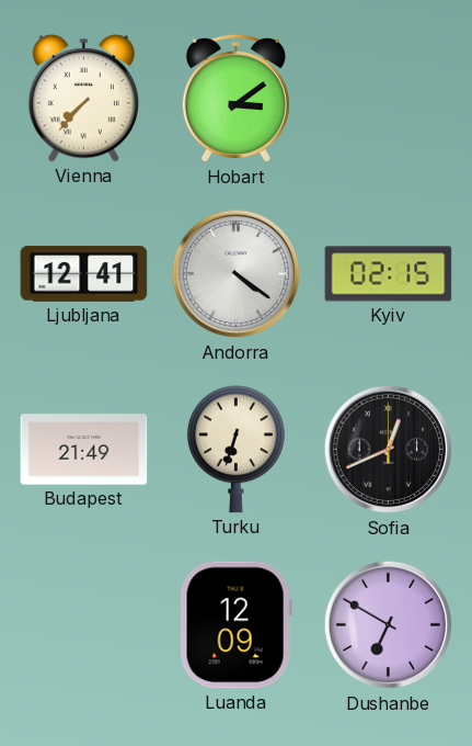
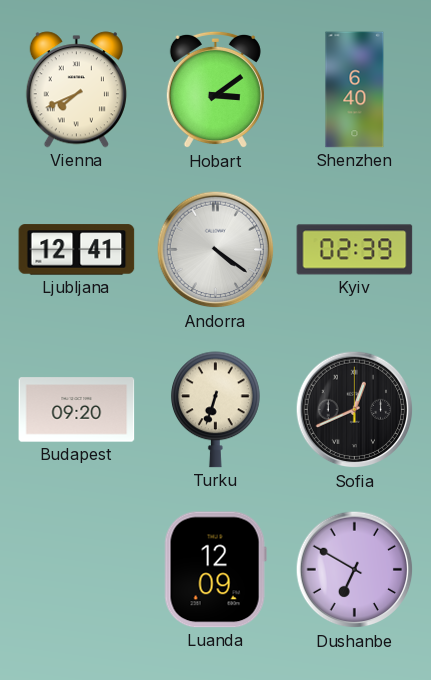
Vienna: 7:37 -> 7:41 (76, 90)
Shenzhen: none -> 6:40 (355, 90)
Kyiv: 02:15 -> 02:39 (355, 250)
Budapest: 21:49 -> 09:20 (77, 410)
